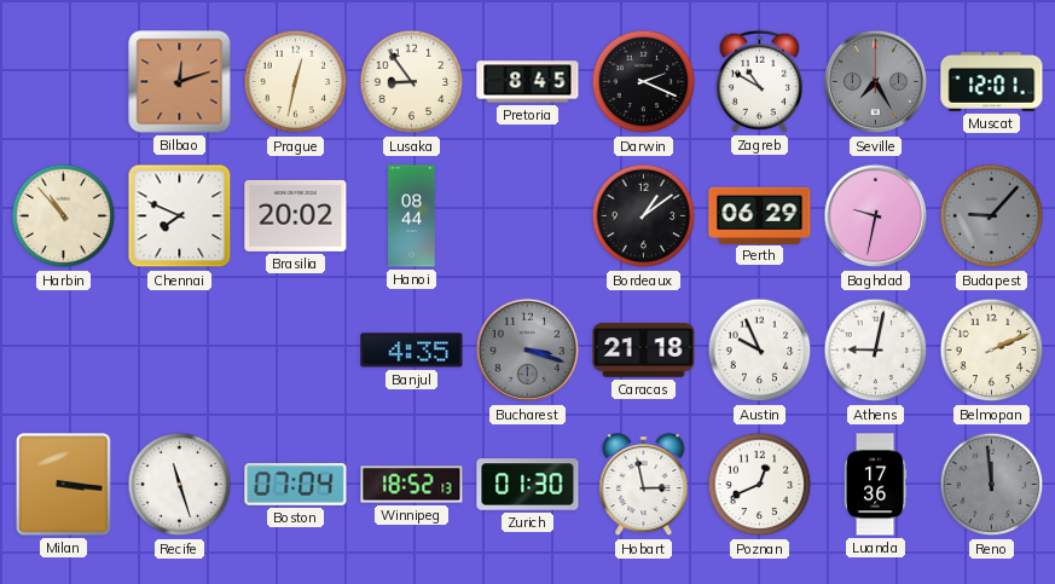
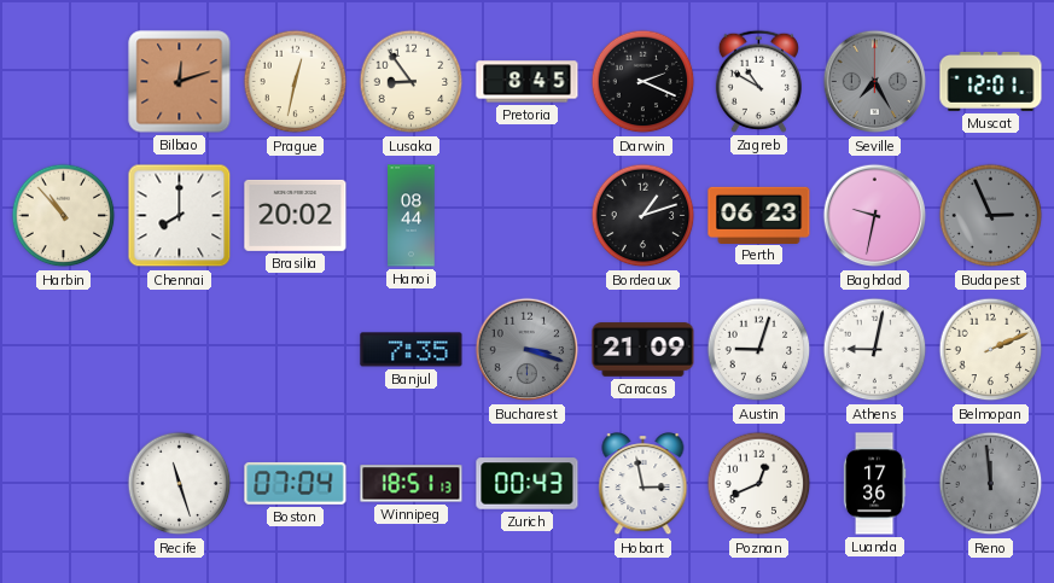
Chennai: 7:49 -> 8:00 (180, 216)
Bordeaux: 1:09 -> 1:12 (644, 216)
Perth: 06:29 -> 06:23 (759, 215)
Budapest: 9:07 -> 2:56 (991, 216)
Banjul: 4:35 -> 7:35 (412, 350)
Caracas: 21:18 -> 21:09 (644, 350)
Austin: 9:56 -> 9:03 (759, 350)
Milan: 3:16 -> none (64, 485)
Winnipeg: 18:52 -> 18:51 (412, 484)
Zurich: 01:30 -> 00:43 (528, 484)
